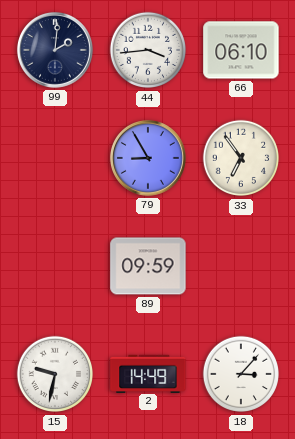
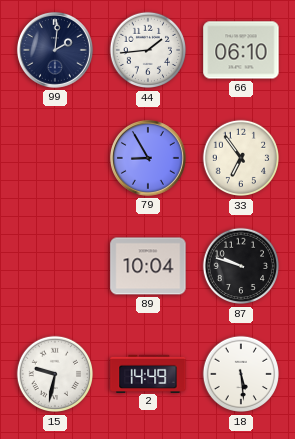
44: 3:44 -> 1:44 (147, 50)
89: 09:59 -> 10:04 (148, 266)
87: none -> 9:48 (240, 266)
18: 3:07 -> 5:29 (240, 374)
